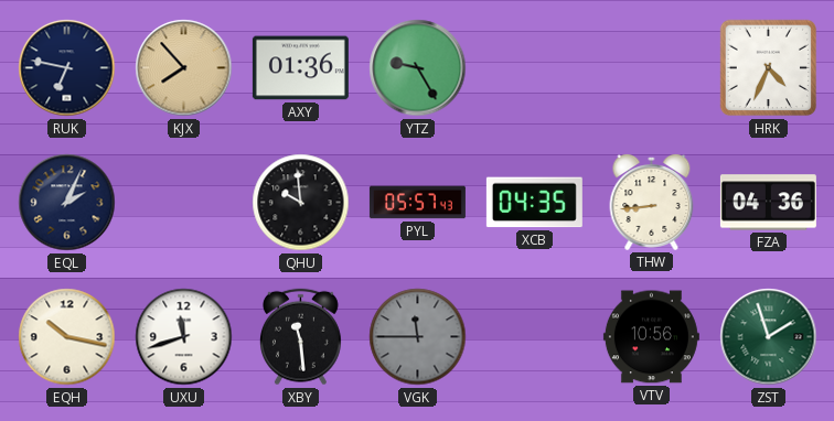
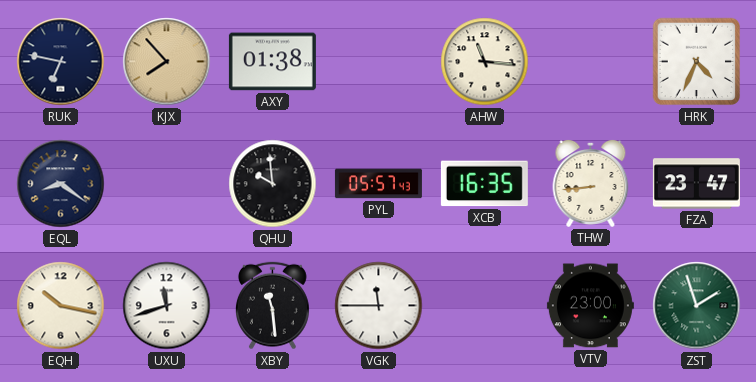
AXY: 01:36 -> 01:38 (272, 62)
YTZ: 9:25 -> none (418, 68)
AHW: none -> 11:16 (485, 62)
EQL: 2:04 -> 8:21 (61, 184)
XCB: 04:35 -> 16:35 (484, 184)
FZA: 04:36 -> 23:47 (696, 184)
VGK dial: grey -> white (379, 306)
VTV: 10:56 -> 23:00 (590, 306)
